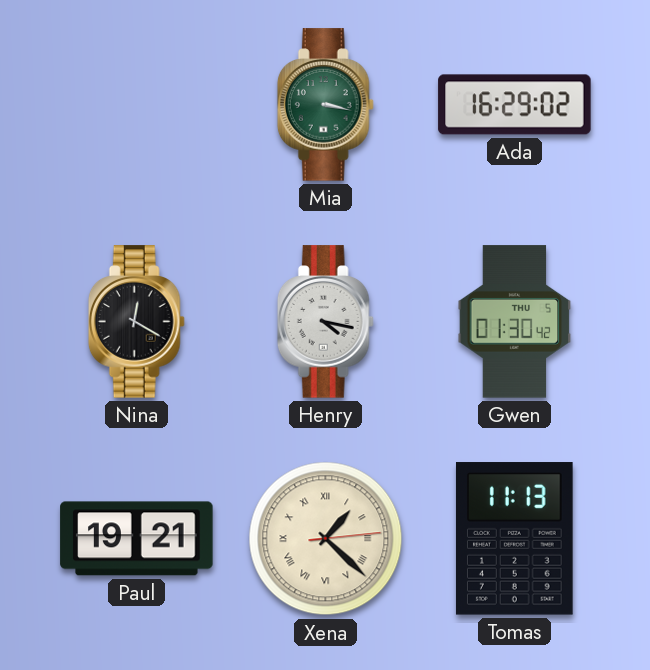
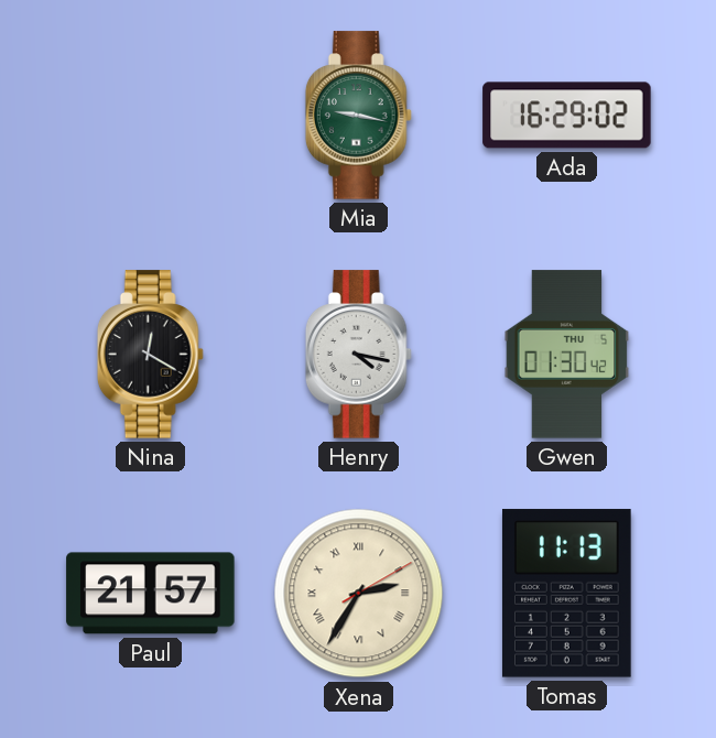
Mia: 3:17 -> 9:17 (358, 116)
Paul: 19:21 -> 21:57 (151, 594)
Xena: 1:22 -> 2:35 (359, 594)
